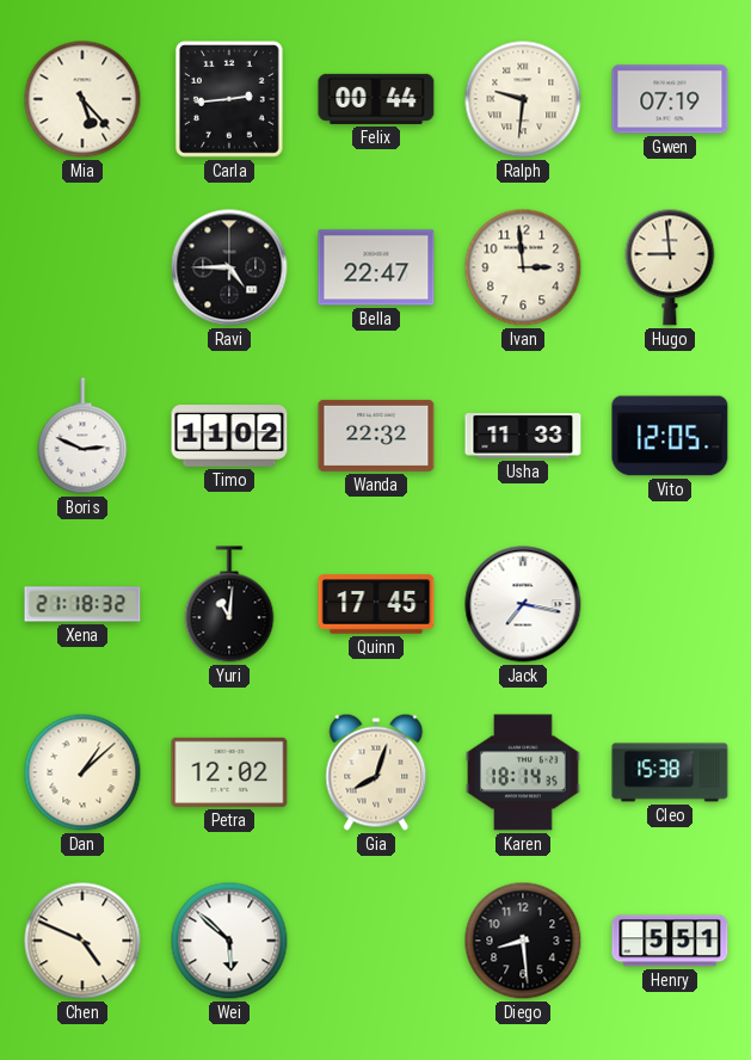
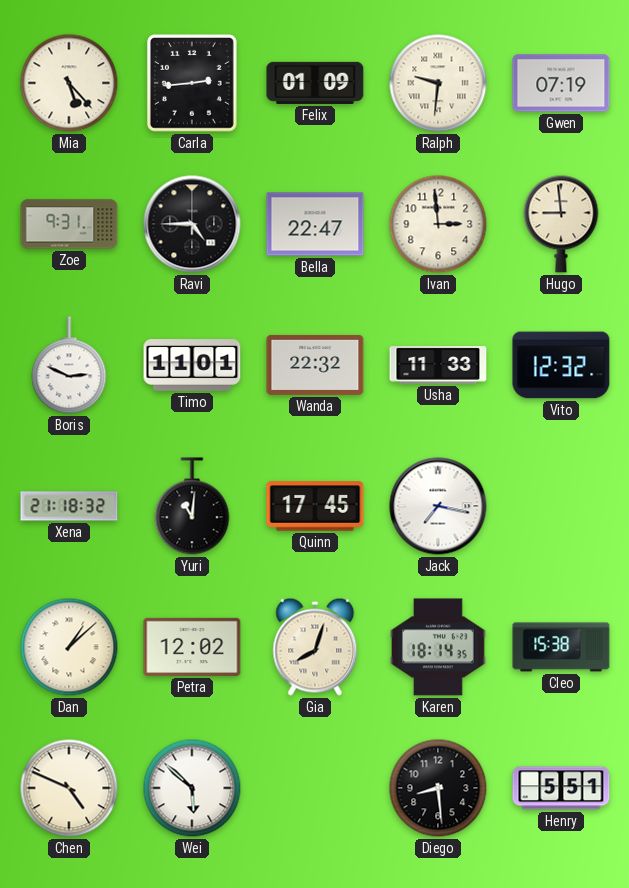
Felix: 00:44 -> 01:09 (315, 83)
Zoe: none -> 9:31 (69, 224)
Timo: 11:02 -> 11:01 (192, 365)
Vito: 12:05 -> 12:32 (561, 365)
